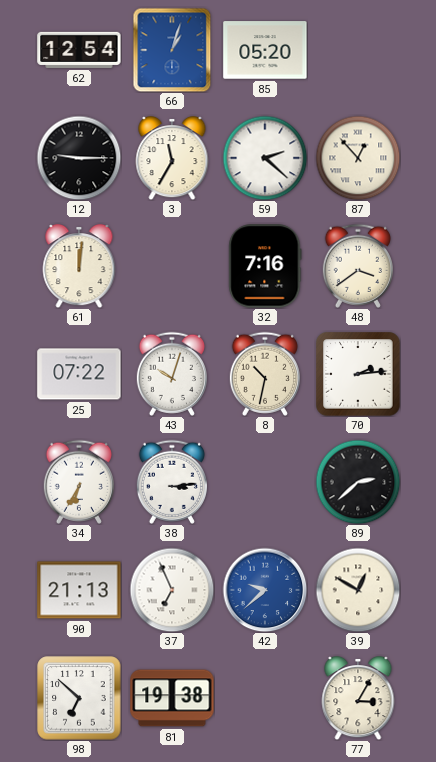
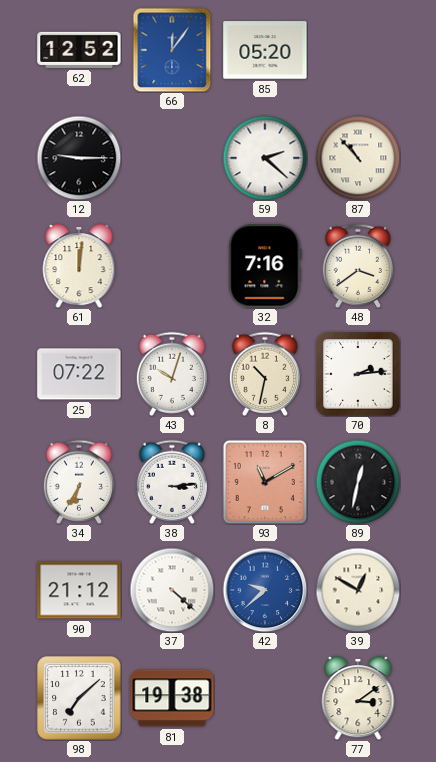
62: 12:54 -> 12:52 (79, 50)
66: 1:03 -> 12:06 (172, 50)
3: 11:35 -> none (172, 159)
87: 12:53 -> 10:53 (358, 158)
93: none -> 11:10 (265, 482)
89: 2:38 -> 12:32 (358, 482)
90: 21:13 -> 21:12 (79, 590)
37: 6:56 -> 4:22 (172, 590)
98: 6:52 -> 7:08 (79, 698)
77: 3:05 -> 3:09 (358, 699)
